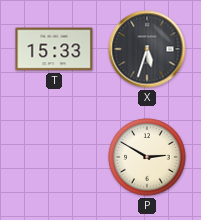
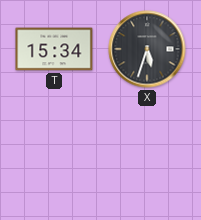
T: 15:33 -> 15:34 (54, 49)
P: 2:50 -> none (147, 157)
